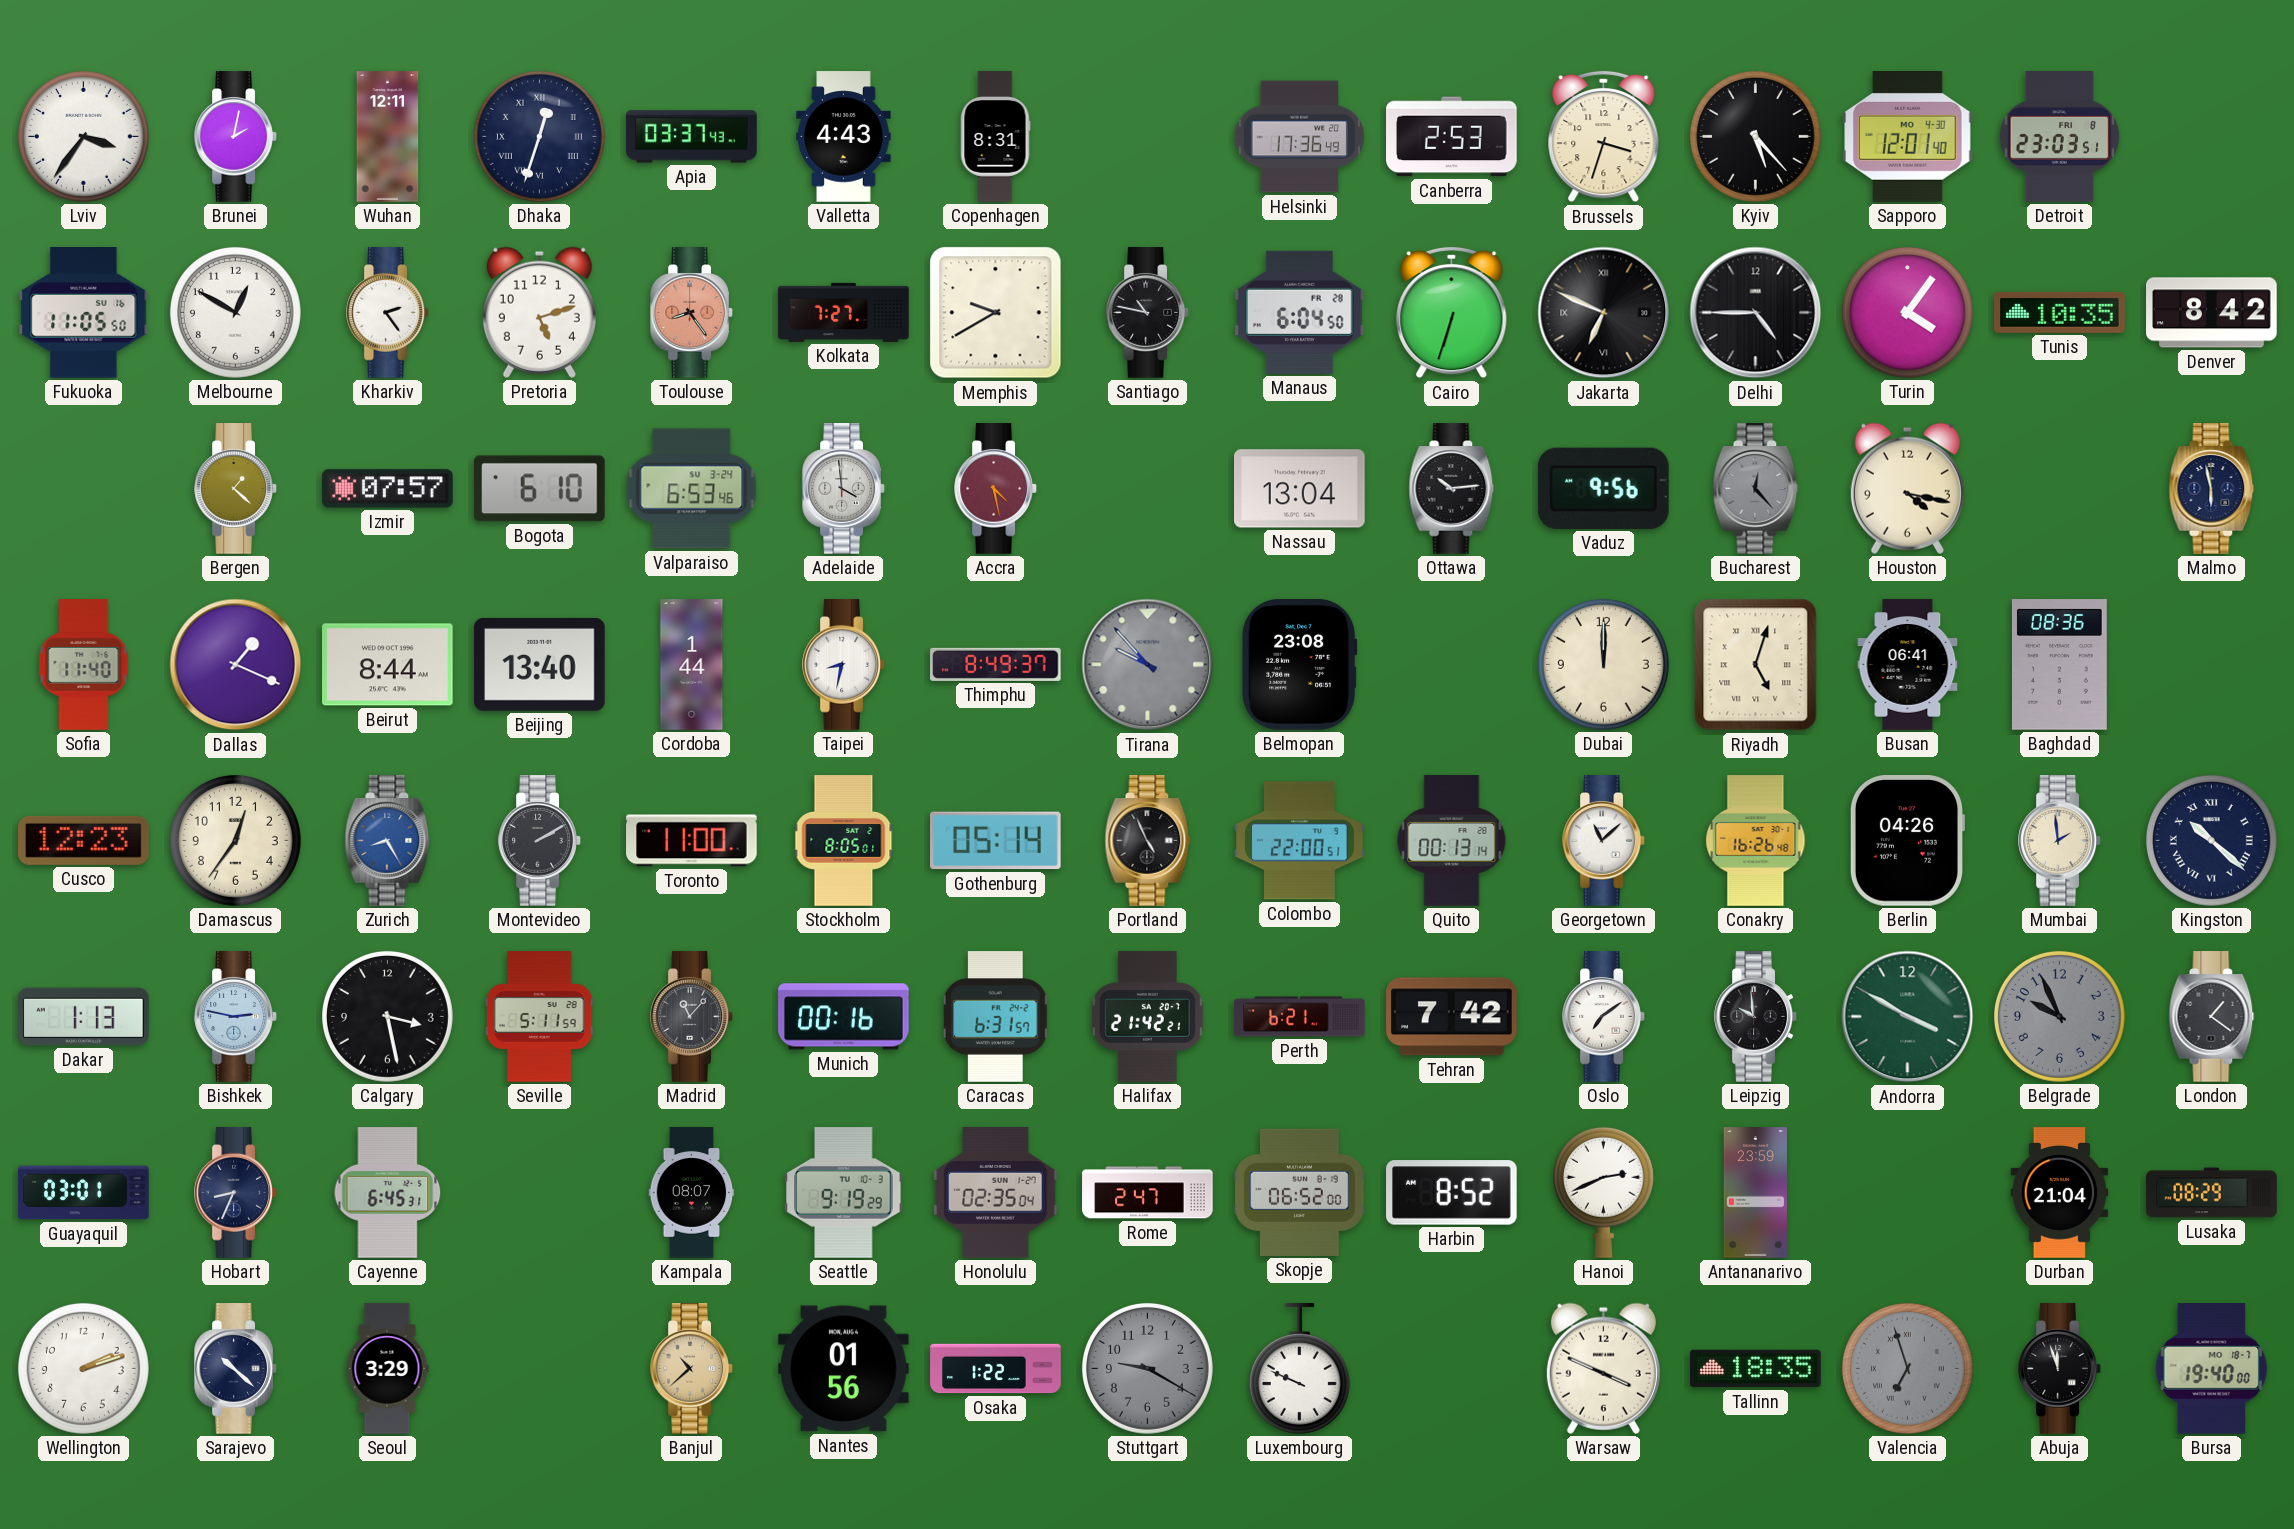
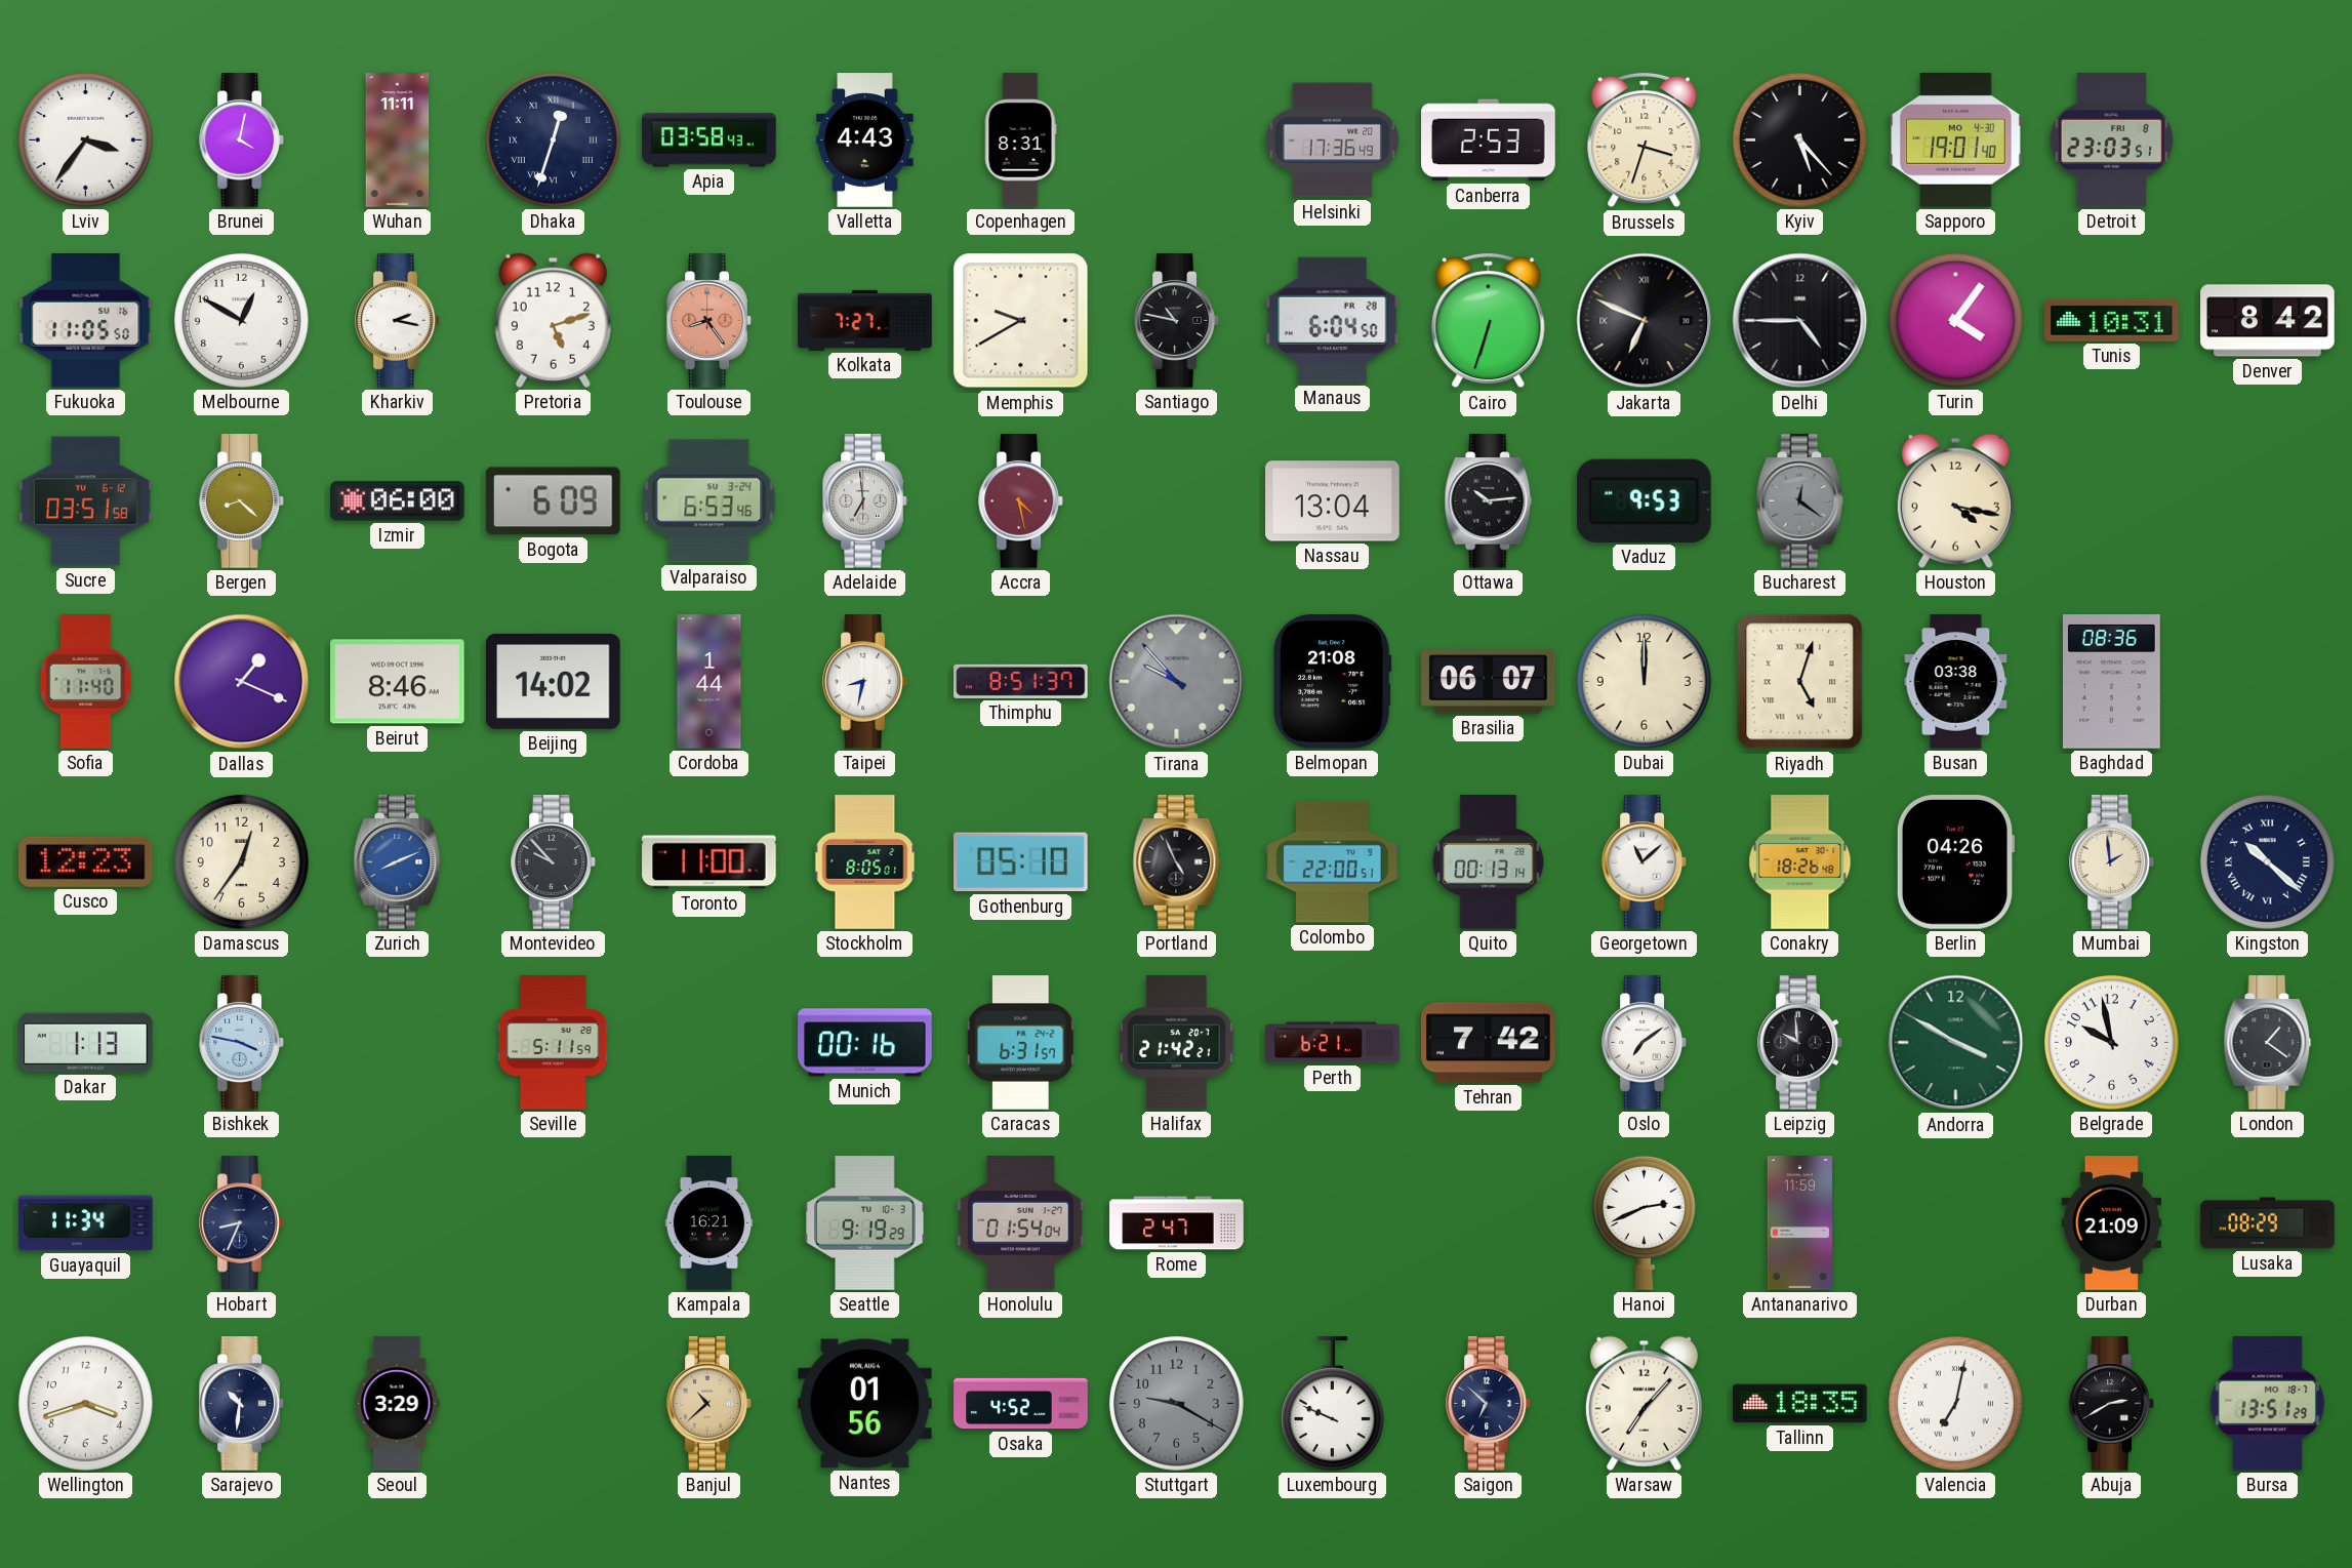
Brunei: 2:02 -> 4:02 (242, 140)
Wuhan: 12:11 -> 11:11 (398, 140)
Apia: 03:37 -> 03:58 (709, 140)
Sapporo: 12:01 -> 19:01 (1956, 140)
Kharkiv: 2:24 -> 2:17 (398, 321)
Tunis: 10:35 -> 10:31 (2112, 320)
Sucre: none -> 03:51 (86, 501)
Bergen: 1:22 -> 8:22 (242, 501)
Izmir: 07:57 -> 06:00 (398, 501)
Bogota: 6:10 -> 6:09 (553, 501)
Adelaide: 3:59 -> 6:59 (865, 501)
Vaduz: 9:56 -> 9:53 (1644, 500)
Bucharest: 12:23 -> 12:21 (1800, 501)
Malmo: 5:58 -> none (2212, 489)
Beirut: 8:44 -> 8:46 (398, 682)
Beijing: 13:40 -> 14:02 (554, 681)
Thimphu: 8:49 -> 8:51 (1021, 681)
Belmopan: 23:08 -> 21:08 (1333, 682)
Brasilia: none -> 06:07 (1489, 682)
Busan: 06:41 -> 03:38 (1956, 682)
Zurich: 8:25 -> 8:11 (398, 862)
Montevideo: 2:10 -> 9:53 (554, 862)
Gothenburg: 05:14 -> 05:10 (1021, 862)
Conakry: 16:26 -> 18:26 (1800, 862)
Bishkek: 2:47 -> 3:47 (242, 1043)
Calgary: 3:28 -> none (387, 1016)
Madrid: 11:07 -> none (692, 1017)
Belgrade: 9:56 -> 9:58 (2111, 1042)
Belgrade dial: grey -> white (2111, 1042)
Guayaquil: 03:01 -> 11:34 (86, 1223)
Cayenne: 6:45 -> none (388, 1193)
Kampala: 08:07 -> 16:21 (709, 1223)
Honolulu: 02:35 -> 01:54 (1021, 1223)
Skopje: 06:52 -> none (1300, 1192)
Harbin: 8:52 -> none (1452, 1193)
Antananarivo: 23:59 -> 11:59 (1799, 1223)
Durban: 21:04 -> 21:09 (2112, 1223)
Wellington: 2:12 -> 3:42 (85, 1403)
Sarajevo: 10:22 -> 10:31 (242, 1404)
Osaka: 1:22 -> 4:52 (1021, 1404)
Saigon: none -> 6:52 (1489, 1404)
Warsaw: 3:49 -> 7:07 (1644, 1403)
Valencia: 6:57 -> 7:02 (1955, 1403)
Valencia dial: grey -> white (1955, 1403)
Abuja: 11:57 -> 2:40 (2112, 1404)
Bursa: 19:40 -> 13:51 (2268, 1404)
